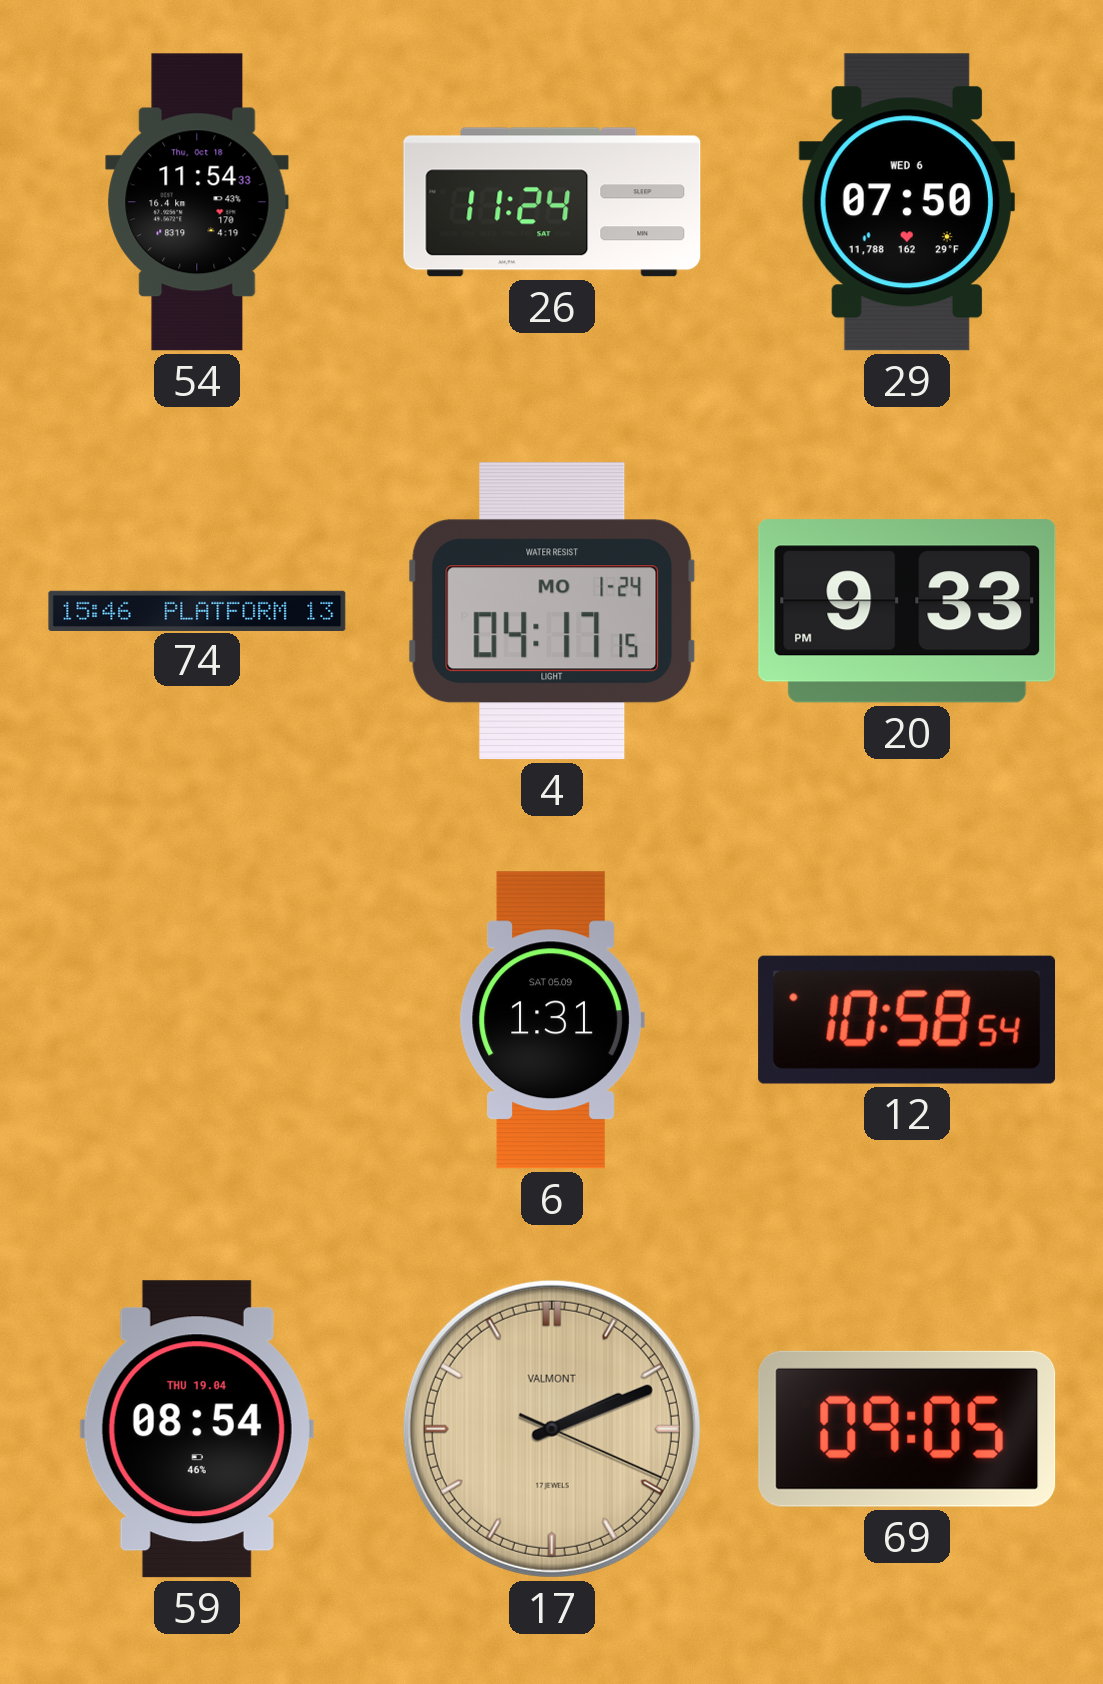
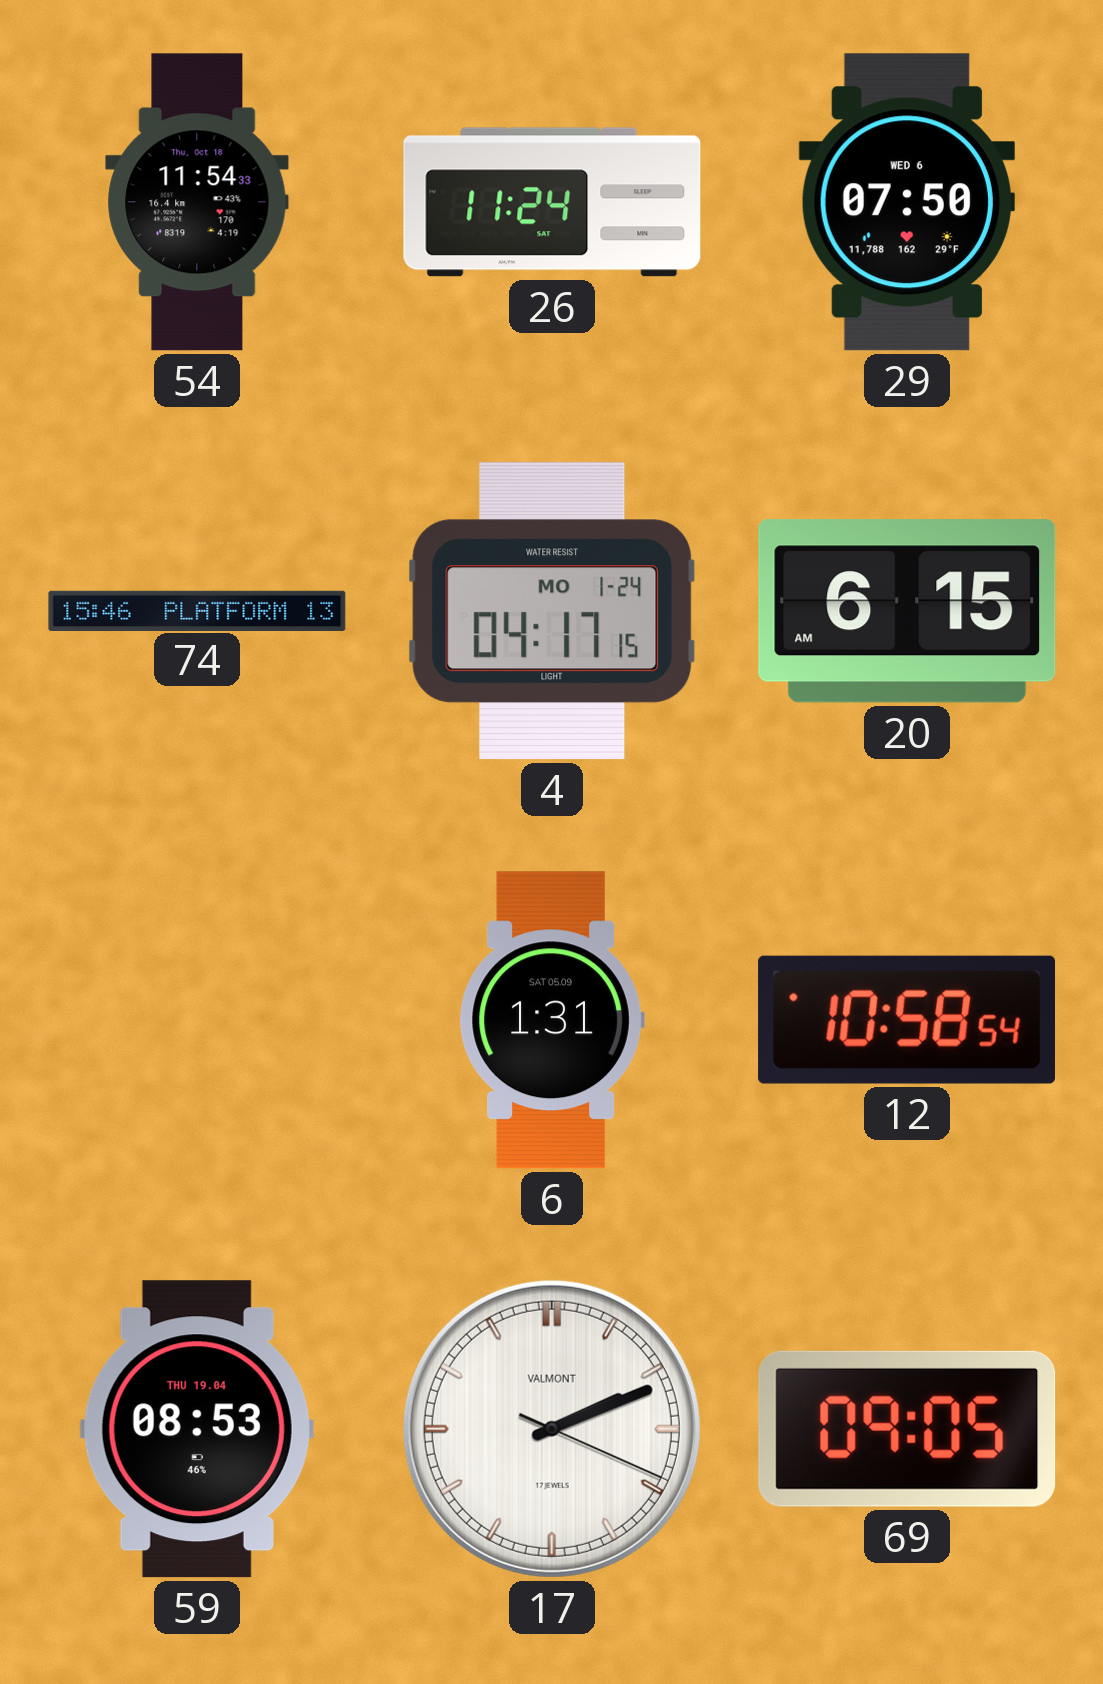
20: 9:33 -> 6:15 (907, 611)
59: 08:54 -> 08:53 (197, 1429)
17 dial: champagne -> white (552, 1429)
